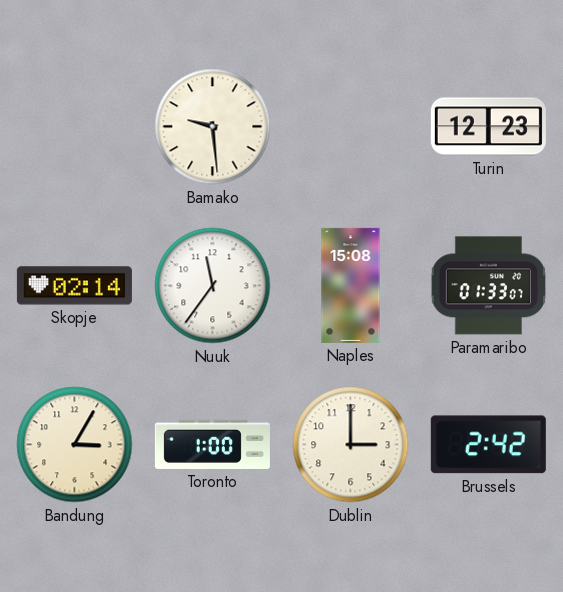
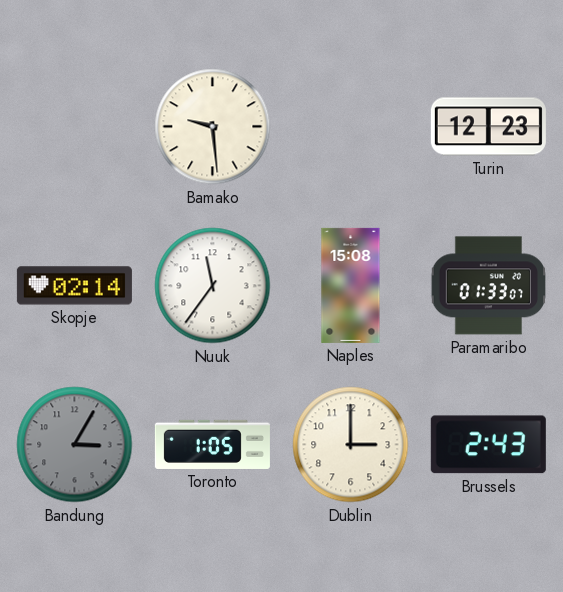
Bandung dial: cream -> grey (75, 445)
Toronto: 1:00 -> 1:05 (212, 444)
Brussels: 2:42 -> 2:43 (488, 445)
